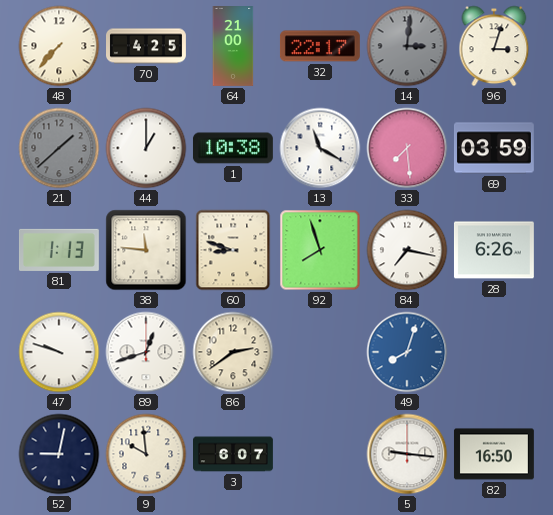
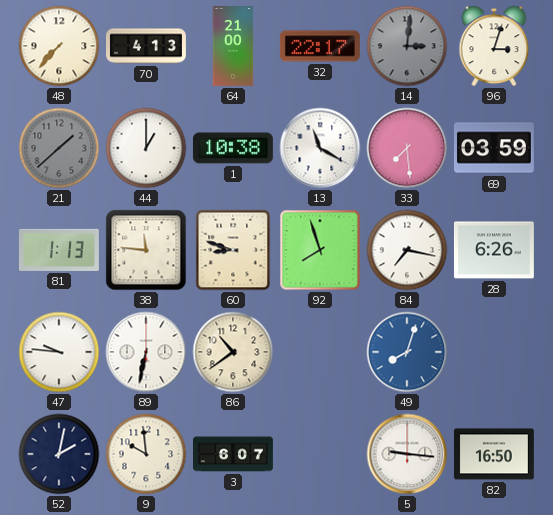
70: 4:25 -> 4:13 (147, 46)
47: 9:48 -> 9:46 (59, 352)
89: 12:42 -> 6:32 (146, 352)
86: 2:39 -> 10:39 (233, 352)
52: 9:02 -> 2:02 (59, 454)
